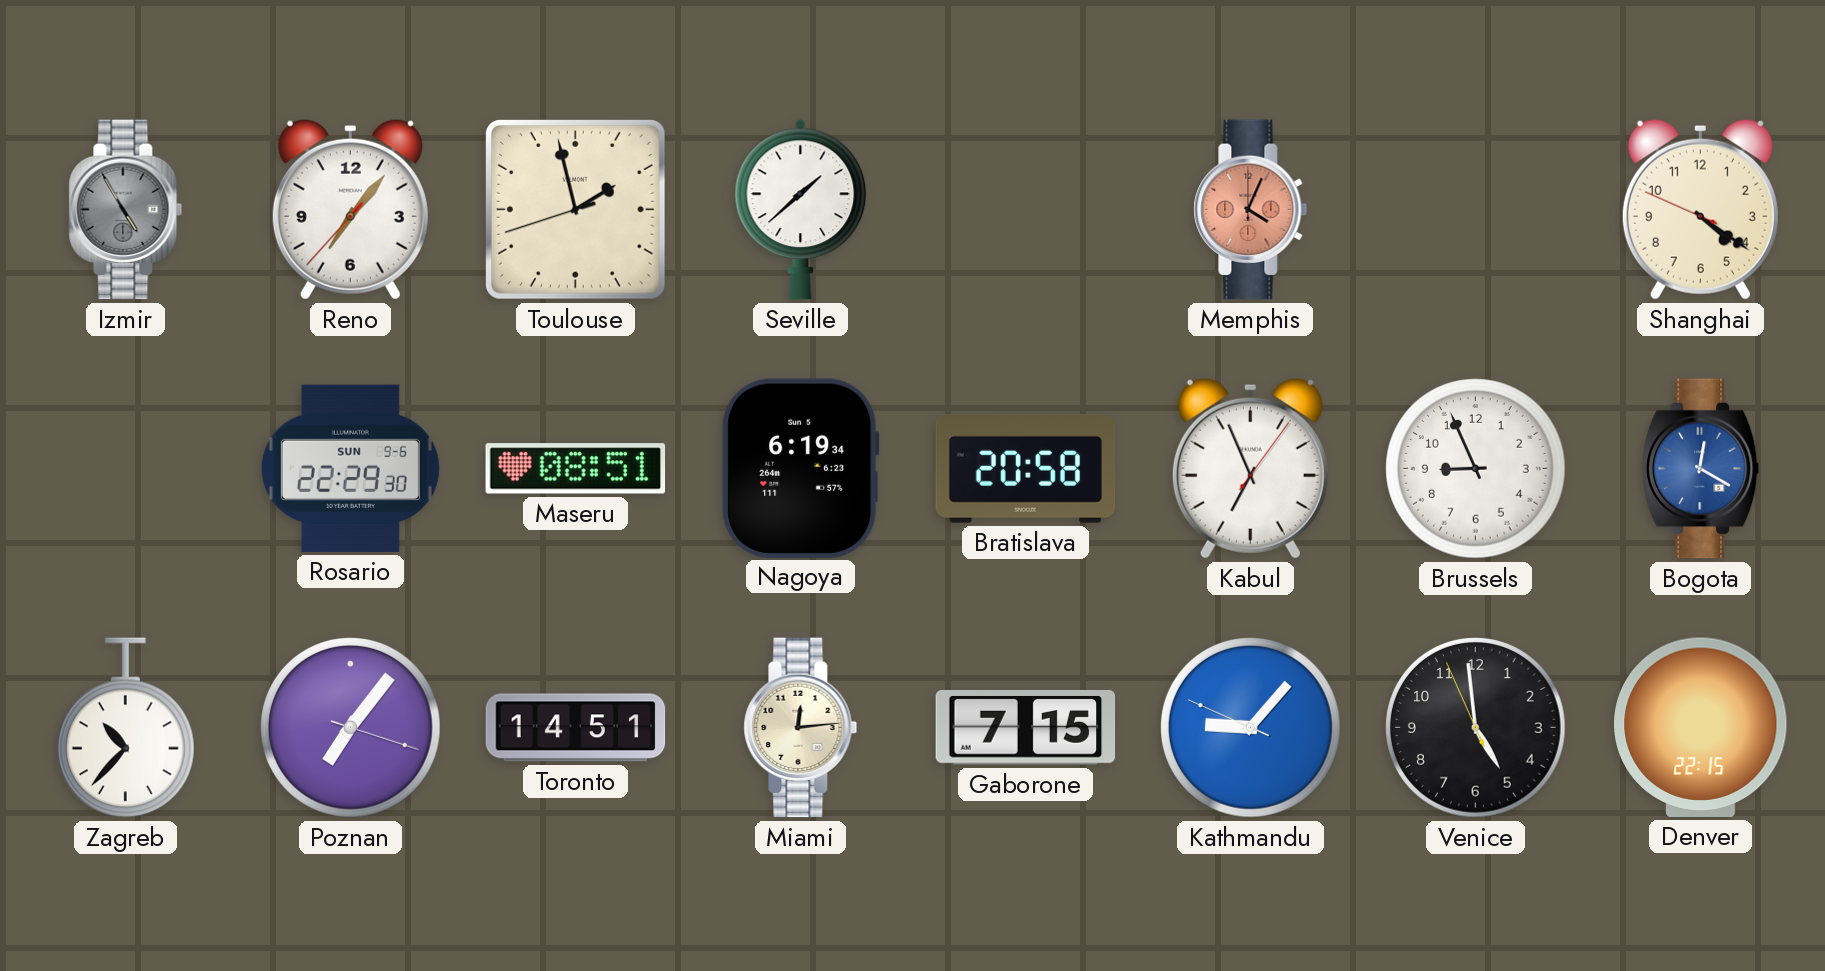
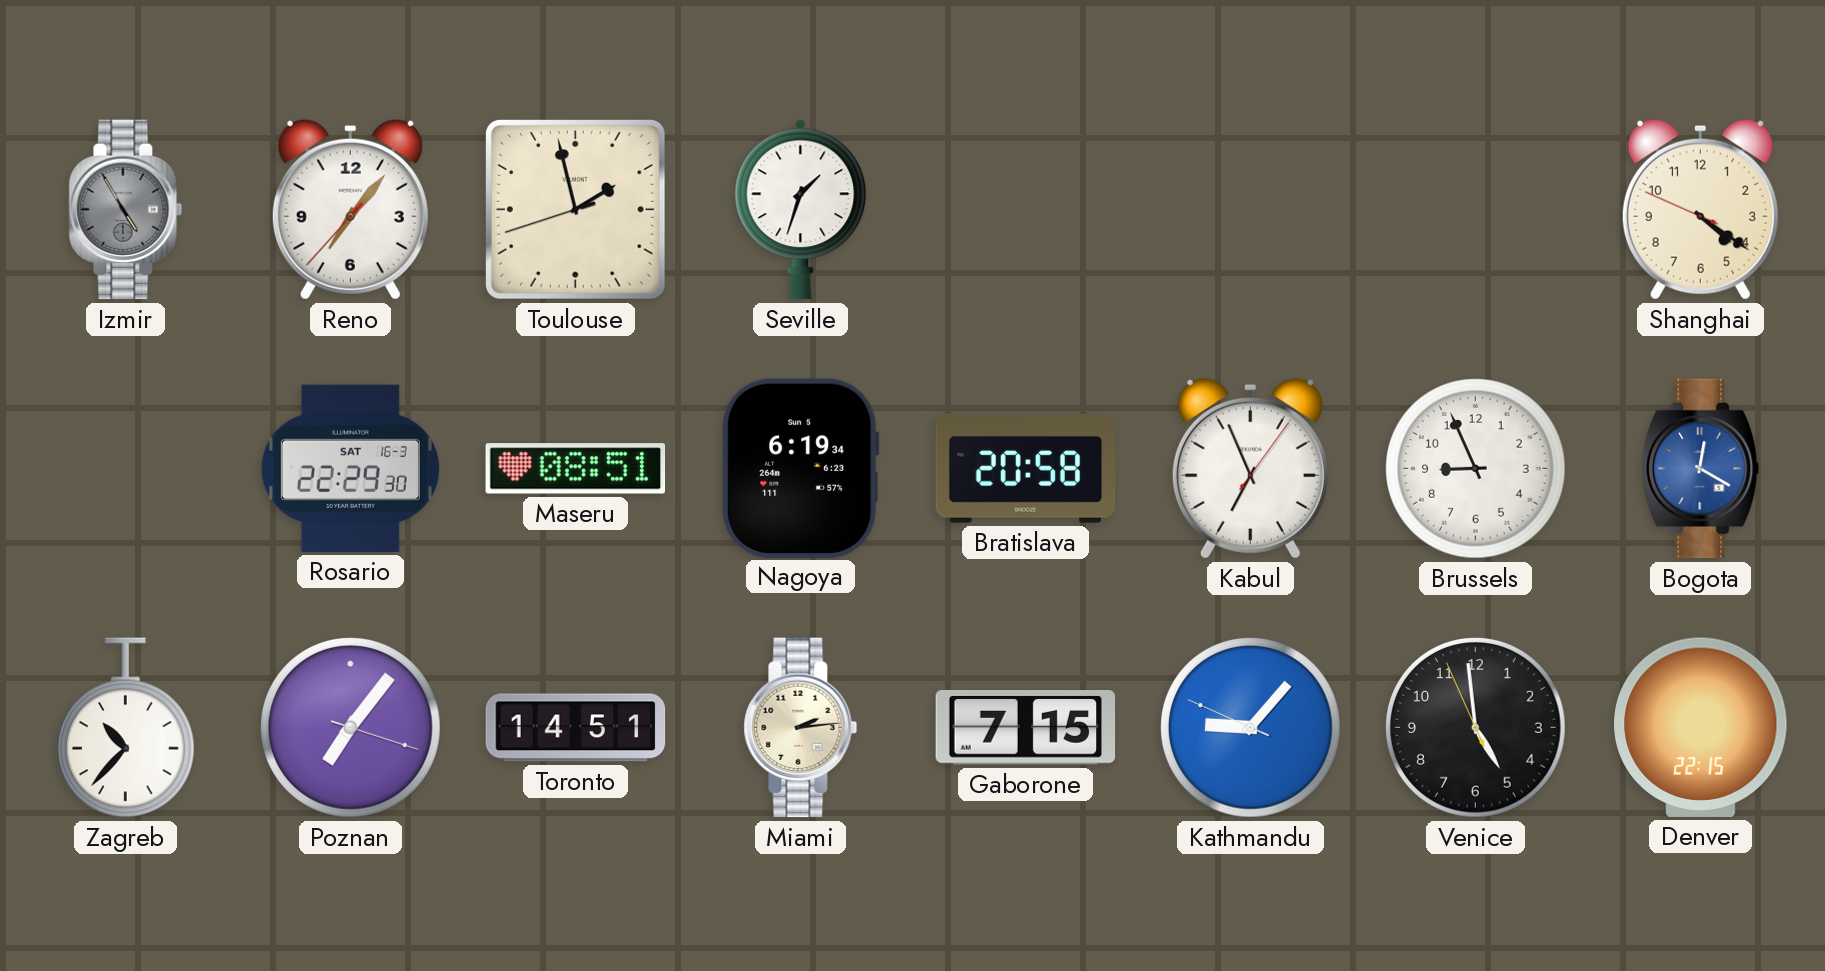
Seville: 1:38 -> 1:33 (801, 210)
Memphis: 4:04 -> none (1251, 210)
Rosario date: SUN 9-6 -> SAT 16-3 (350, 468)
Miami: 12:14 -> 2:14 (801, 728)
